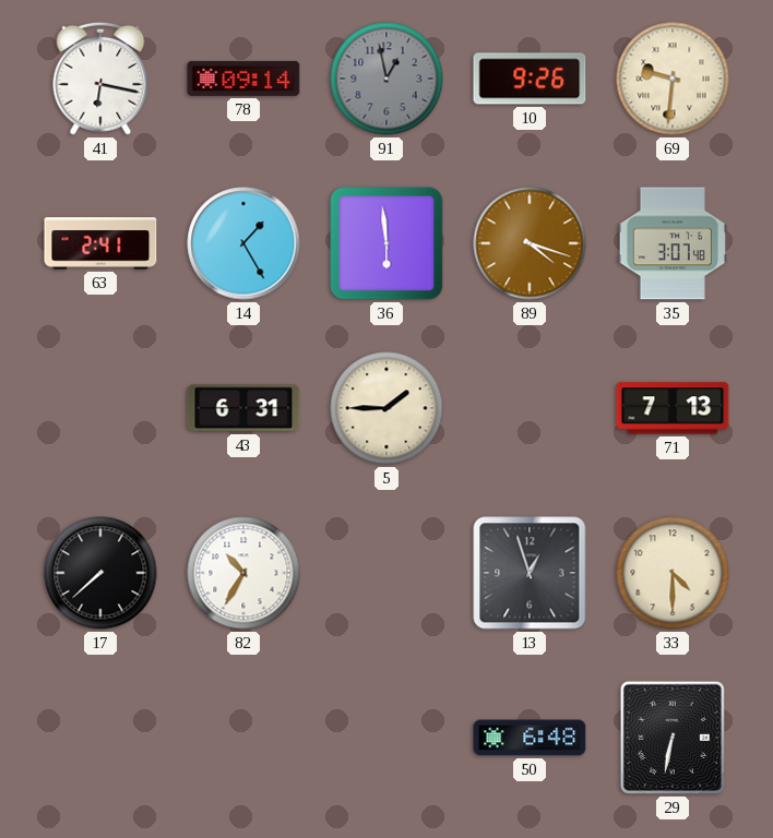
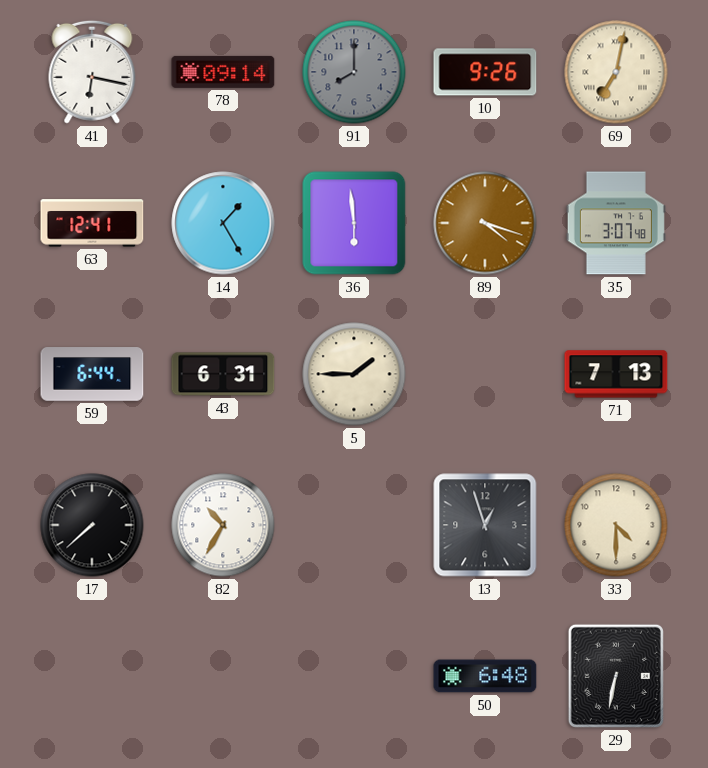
91: 12:58 -> 8:00 (354, 72)
69: 9:31 -> 7:02 (616, 72)
63: 2:41 -> 12:41 (92, 223)
59: none -> 6:44 (92, 374)
